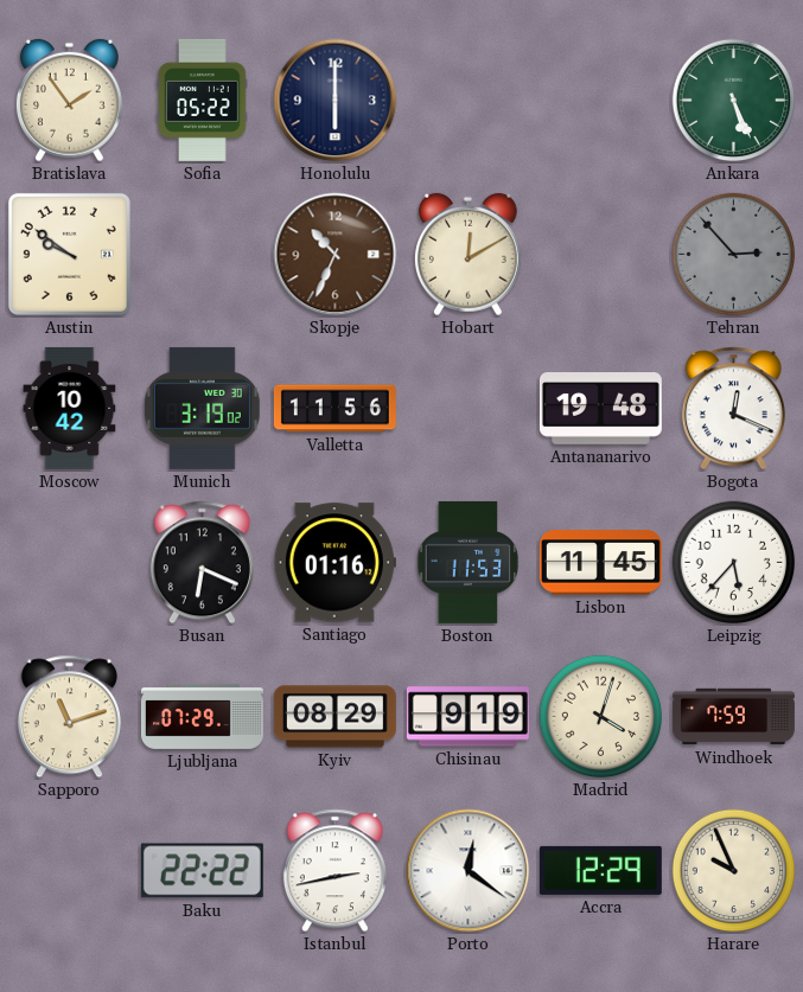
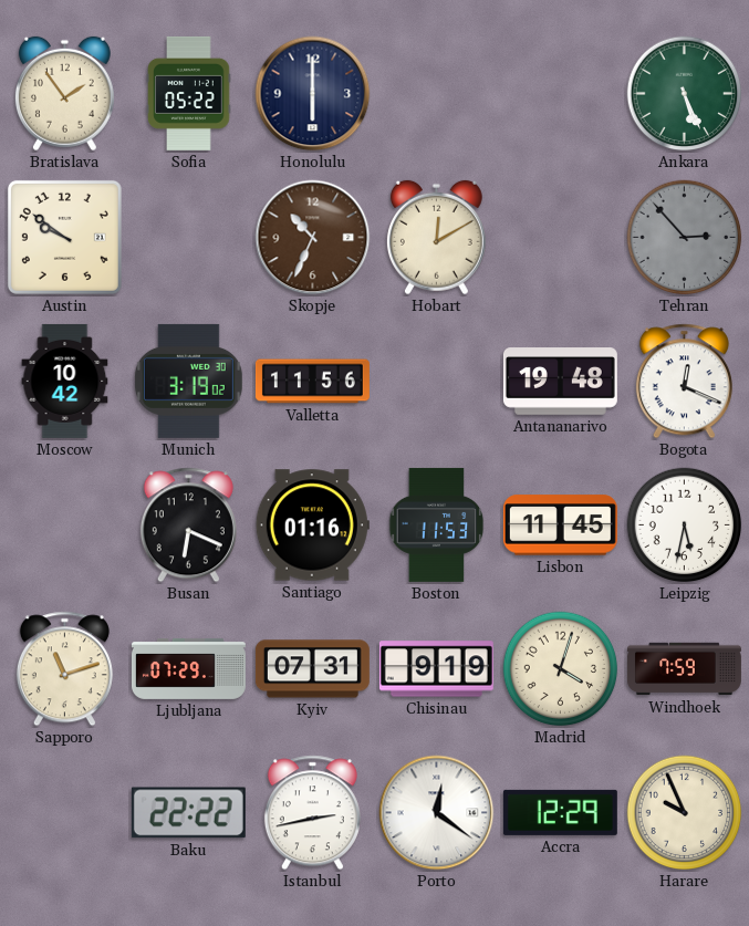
Leipzig: 5:37 -> 5:32 (685, 526)
Kyiv: 08:29 -> 07:31 (312, 669)
